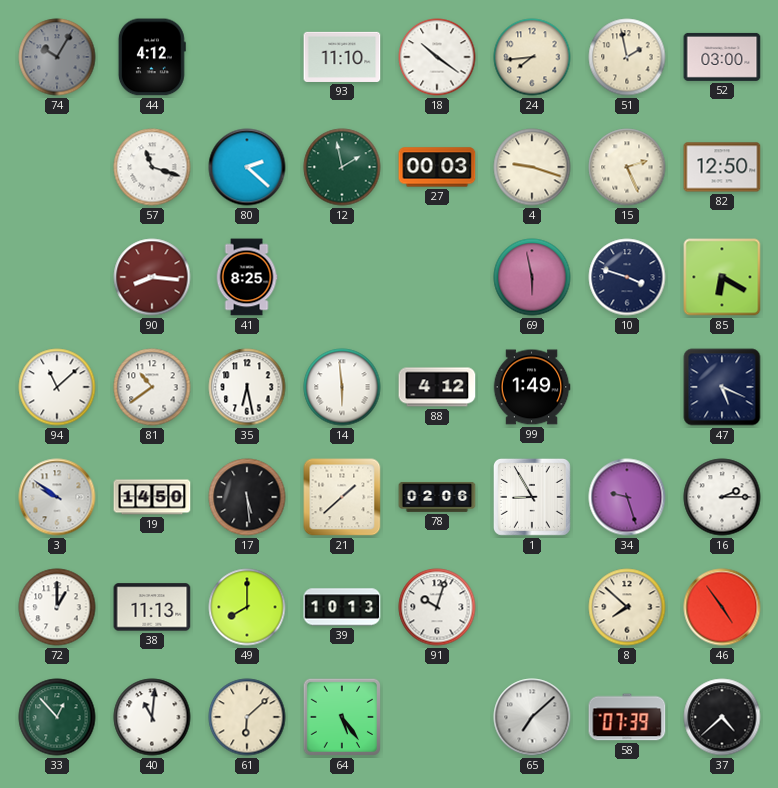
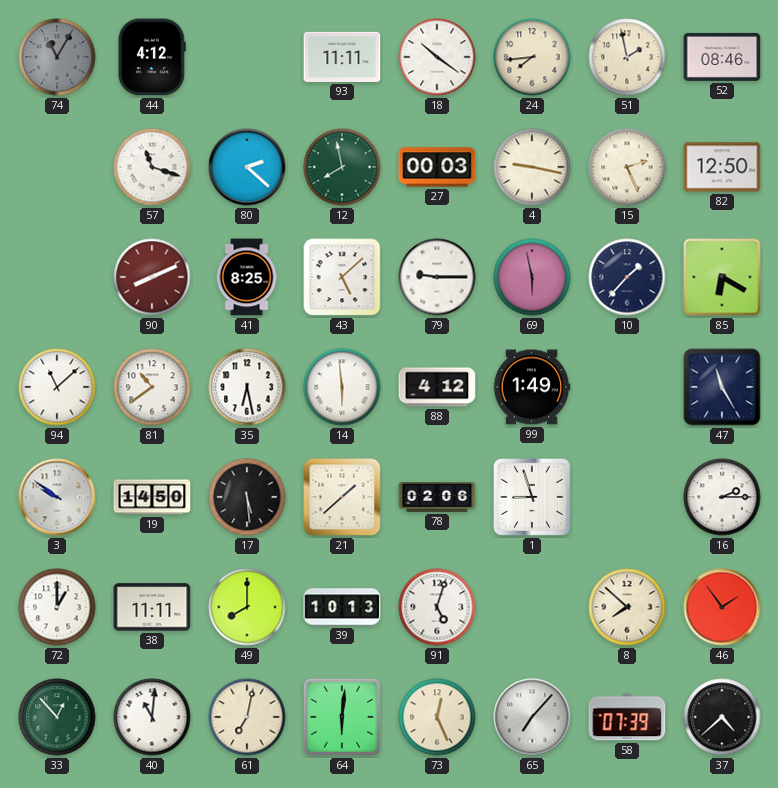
74: 10:05 -> 11:05 (57, 57)
93: 11:10 -> 11:11 (342, 57)
52: 03:00 -> 08:46 (722, 57)
12: 1:58 -> 7:58 (342, 167)
4: 9:18 -> 9:17 (532, 167)
90: 8:16 -> 8:11 (152, 277)
43: none -> 5:08 (342, 277)
79: none -> 9:15 (437, 277)
10: 3:48 -> 1:37 (627, 277)
47: 5:19 -> 11:25 (722, 387)
1: 8:55 -> 8:57 (532, 497)
34: 9:27 -> none (627, 497)
38: 11:13 -> 11:11 (152, 607)
91: 10:03 -> 5:03 (437, 607)
46: 4:54 -> 1:54 (722, 607)
61: 6:08 -> 7:02 (247, 717)
64: 5:24 -> 6:01 (342, 717)
73: none -> 12:26 (437, 717)
65: 7:08 -> 7:07 (532, 717)
